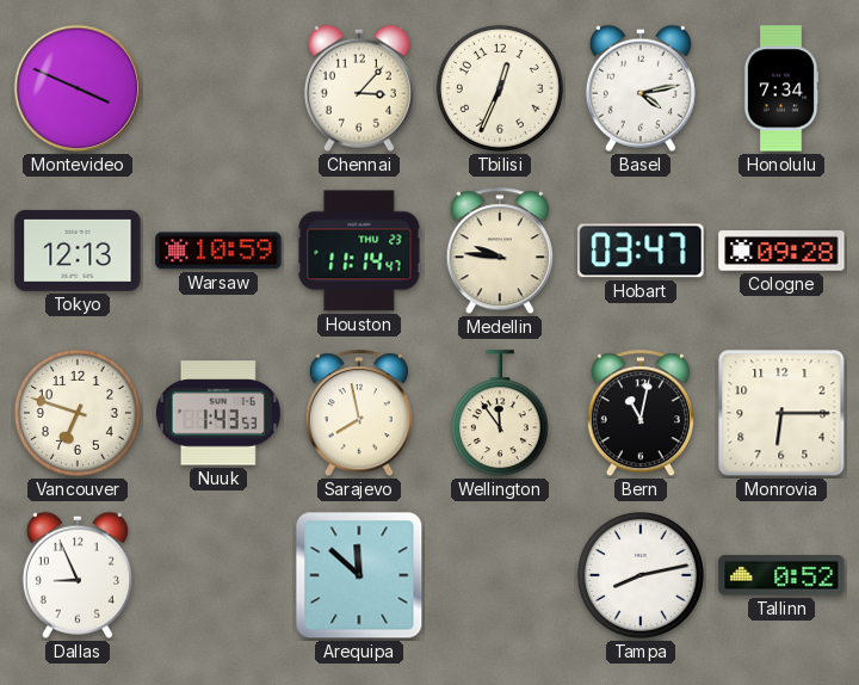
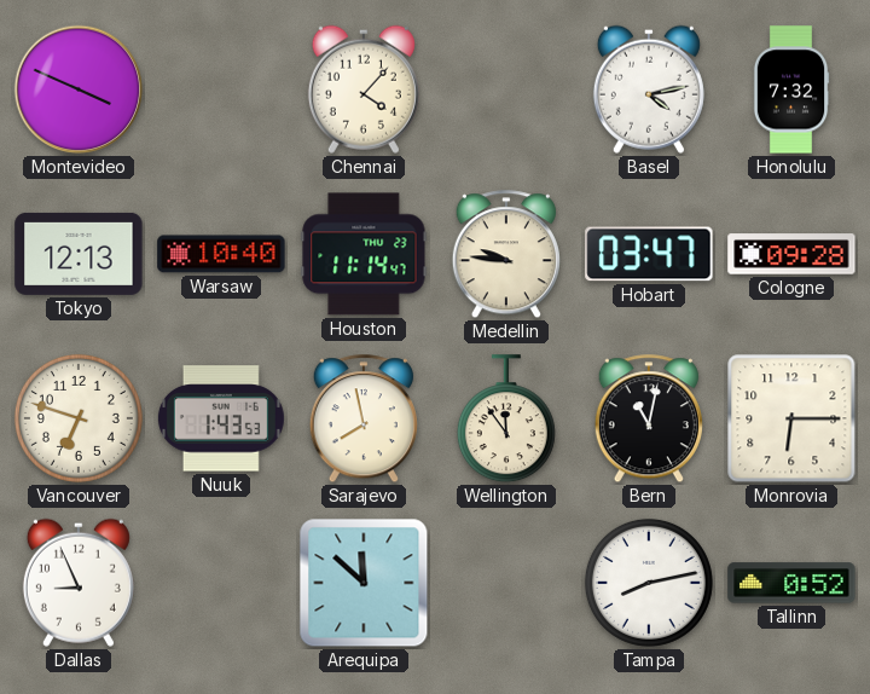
Chennai: 3:07 -> 4:07 (364, 89)
Tbilisi: 12:34 -> none (500, 88)
Honolulu: 7:34 -> 7:32 (791, 89)
Warsaw: 10:59 -> 10:40 (221, 254)
